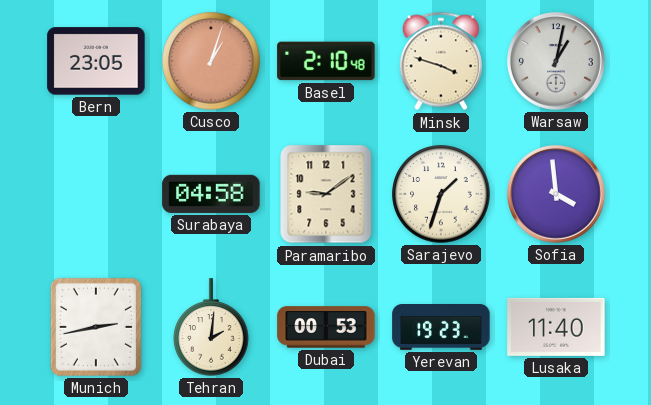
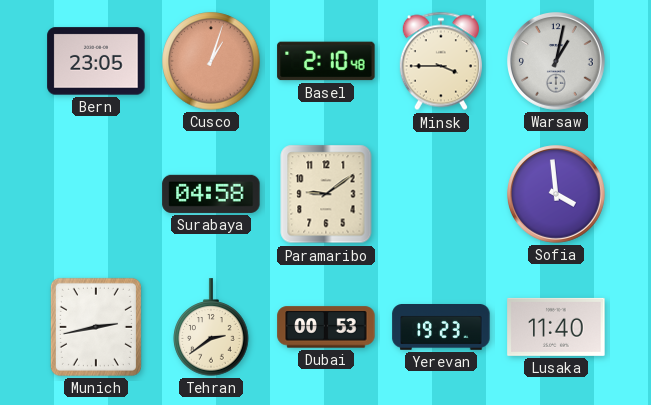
Minsk: 3:48 -> 3:45 (441, 61)
Sarajevo: 1:33 -> none (441, 194)
Tehran: 2:01 -> 2:39 (211, 327)
